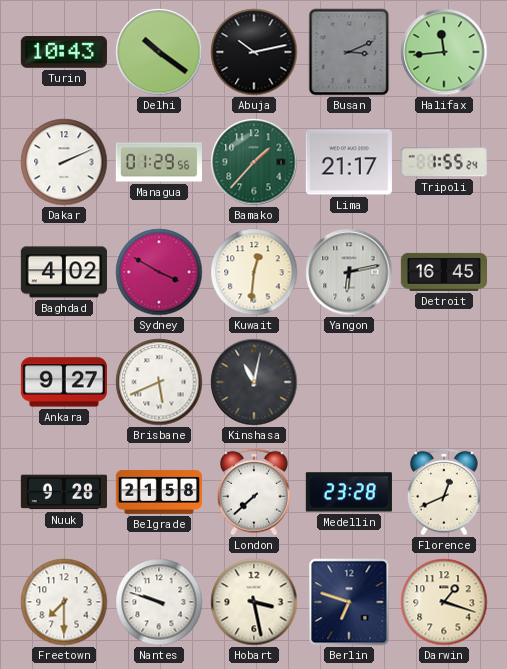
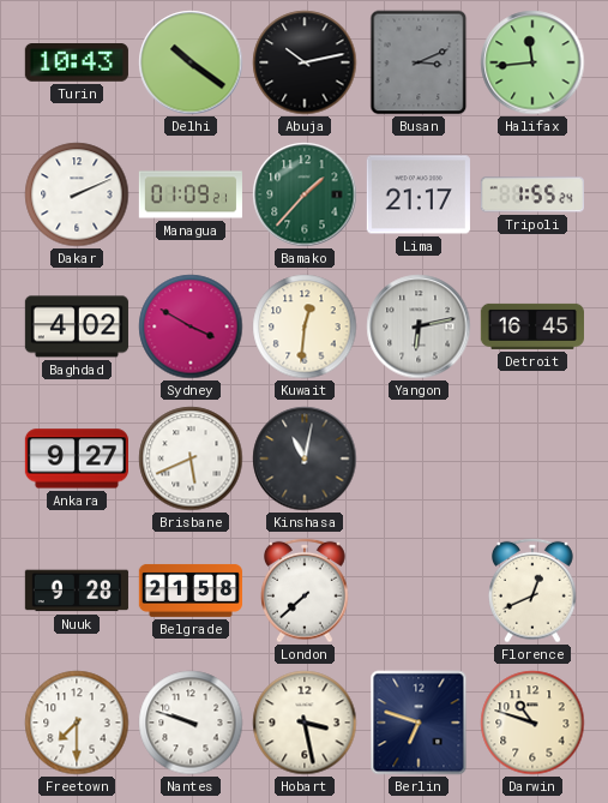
Managua: 01:29 -> 01:09 (191, 194)
Medellin: 23:28 -> none (349, 492)
Darwin: 1:18 -> 10:48 (532, 723)
